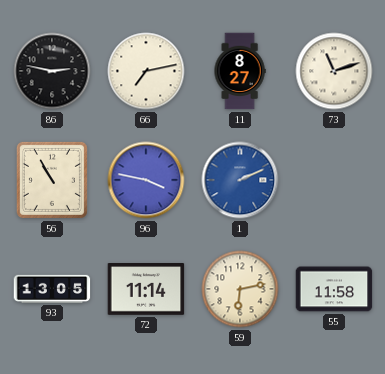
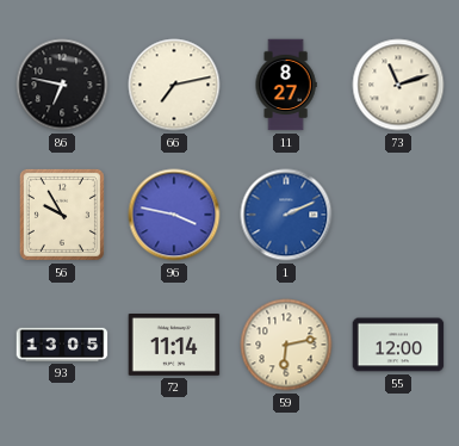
86: 2:47 -> 6:47 (62, 85)
56: 10:55 -> 9:55 (62, 215)
55: 11:58 -> 12:00 (398, 345)
